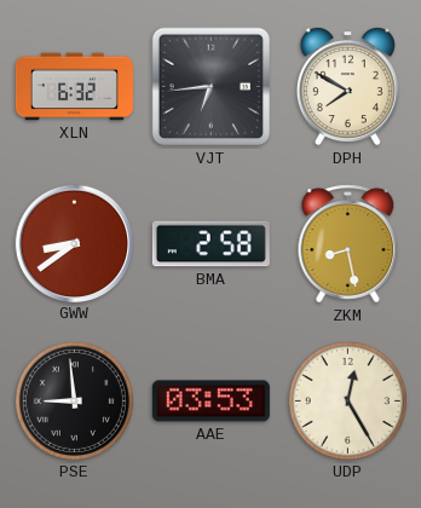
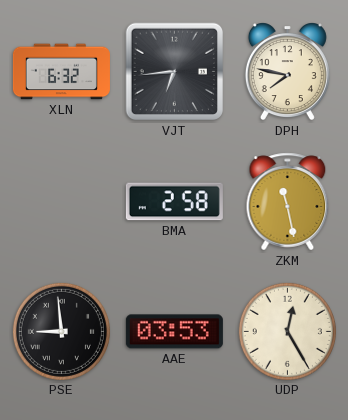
DPH: 7:50 -> 7:47 (287, 72)
GWW: 8:39 -> none (74, 243)
ZKM: 8:28 -> 11:28 (288, 202)
